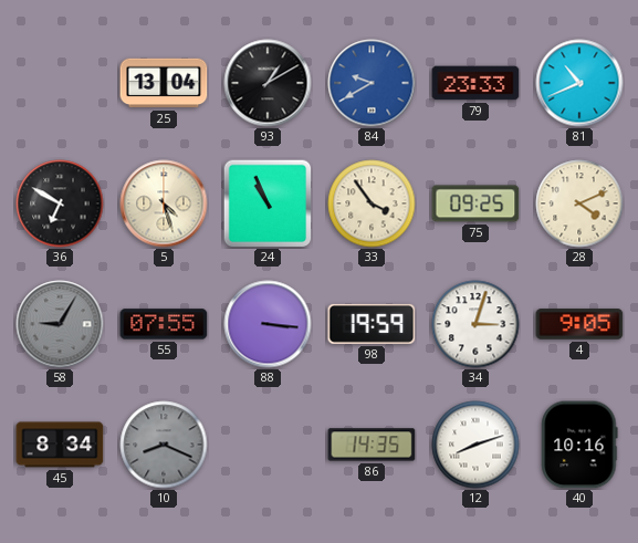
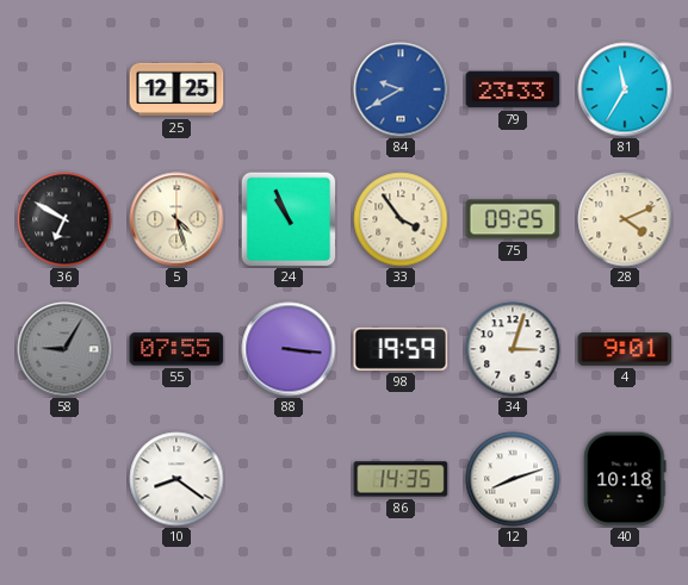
25: 13:04 -> 12:25 (176, 89)
93: 1:10 -> none (268, 83)
81: 10:41 -> 11:35 (625, 89)
4: 9:05 -> 9:01 (625, 349)
45: 8:34 -> none (60, 445)
10: 8:19 -> 8:21 (176, 479)
10 dial: grey -> white (176, 479)
40: 10:16 -> 10:18 (625, 479)
